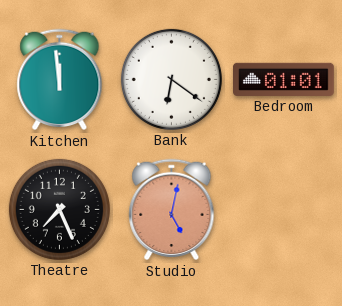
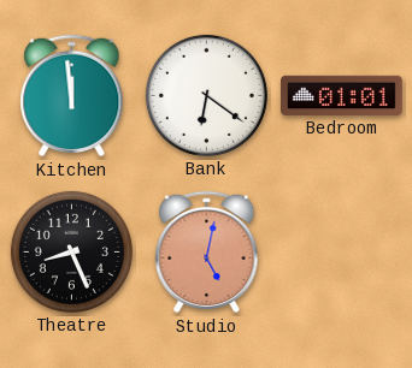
Theatre: 7:26 -> 8:26 (71, 251)
